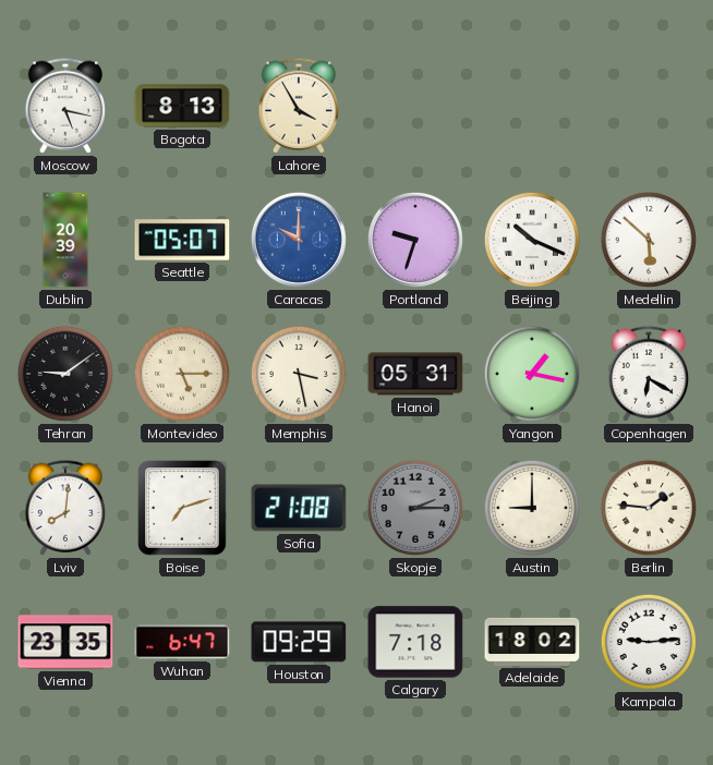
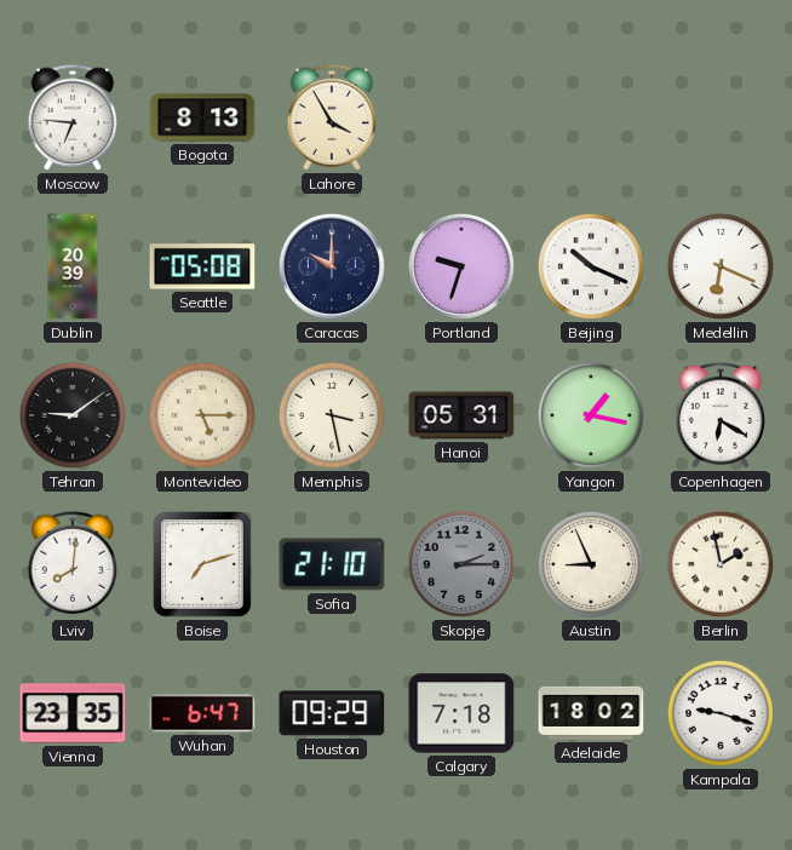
Moscow: 5:17 -> 6:46 (73, 117)
Seattle: 05:07 -> 05:08 (202, 266)
Caracas dial: blue -> navy (332, 266)
Medellin: 5:52 -> 6:19 (721, 266)
Sofia: 21:08 -> 21:10 (332, 564)
Austin: 9:00 -> 8:56 (591, 564)
Berlin: 1:46 -> 1:58 (721, 564)
Kampala: 9:14 -> 9:18 (721, 713)
